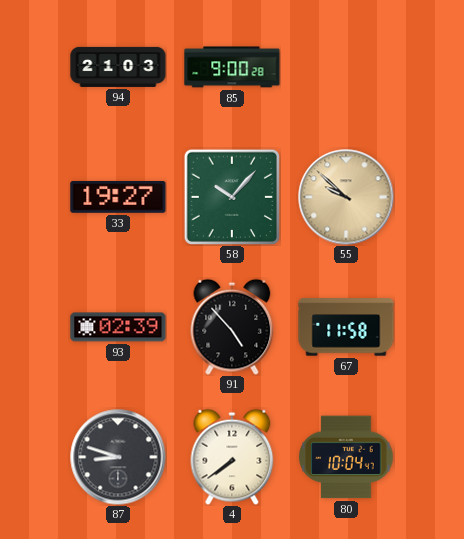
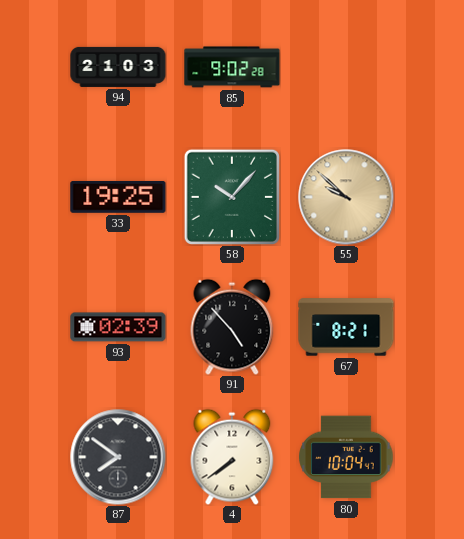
85: 9:00 -> 9:02 (232, 67)
33: 19:27 -> 19:25 (118, 197)
67: 11:58 -> 8:21 (346, 327)
87: 8:48 -> 7:51 (118, 457)
